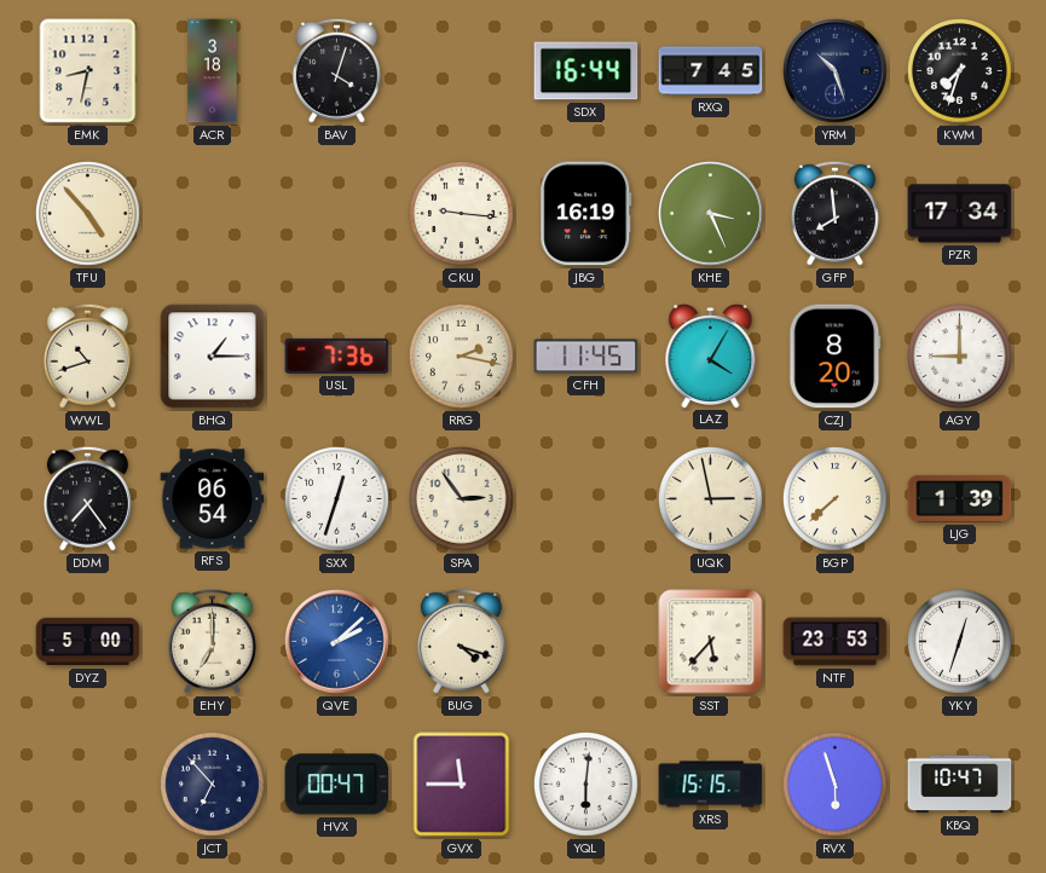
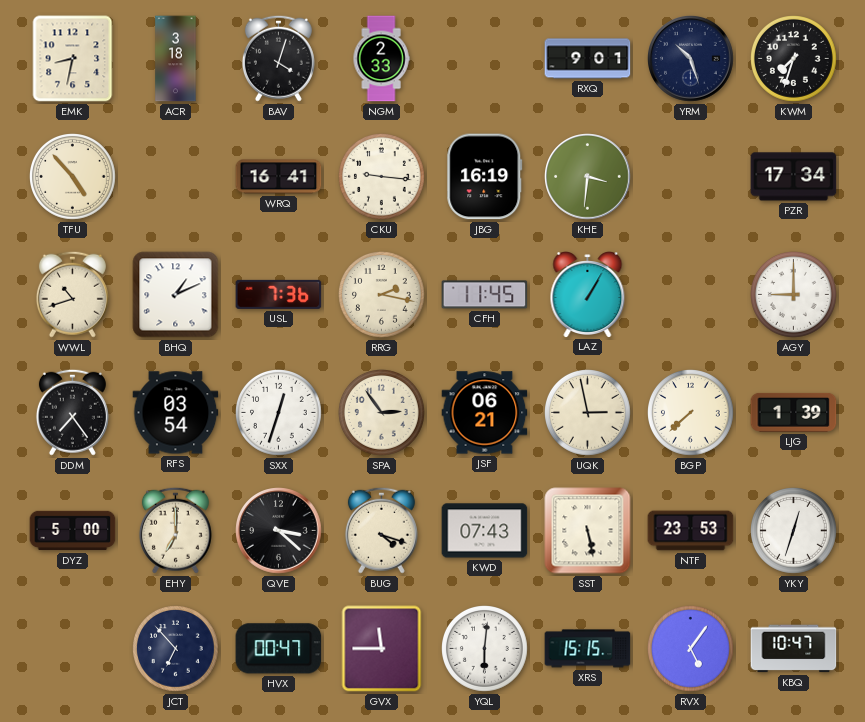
NGM: none -> 2:33 (381, 59)
SDX: 16:44 -> none (586, 71)
RXQ: 7:45 -> 9:01 (588, 59)
WRQ: none -> 16:41 (279, 177)
KHE: 3:26 -> 3:31 (588, 177)
GFP: 7:59 -> none (834, 213)
BHQ: 1:15 -> 1:11 (176, 295)
LAZ: 4:05 -> 1:05 (588, 295)
CZJ: 8:20 -> none (836, 357)
RFS: 06:54 -> 03:54 (176, 413)
JSF: none -> 06:21 (485, 413)
QVE: 2:08 -> 3:22 (279, 531)
QVE dial: blue -> black (279, 531)
KWD: none -> 07:43 (485, 531)
SST: 5:37 -> 5:28 (588, 531)
RVX: 5:57 -> 5:06 (691, 649)
